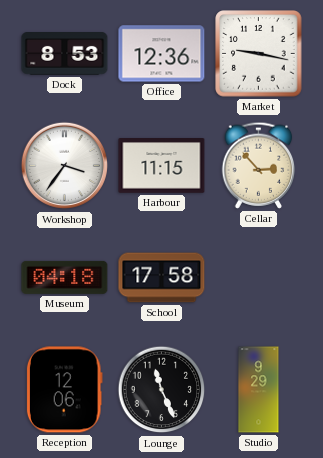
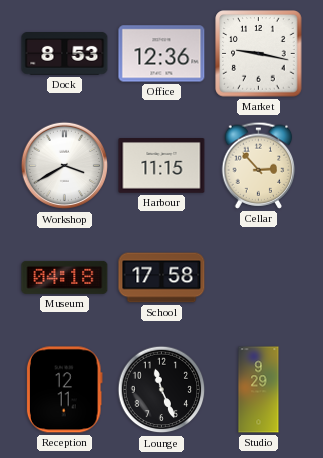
Workshop: 3:36 -> 3:40 (65, 166)
Reception: 12:06 -> 12:11 (64, 390)
